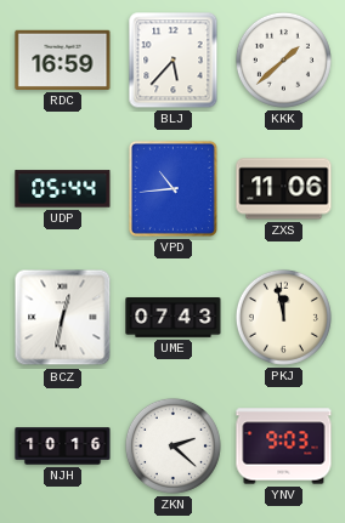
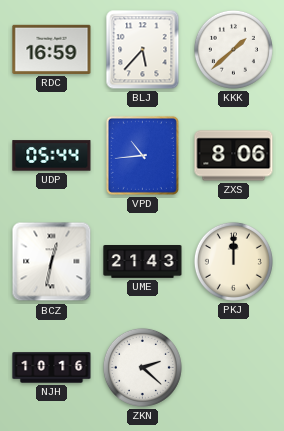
ZXS: 11:06 -> 8:06 (234, 156)
UME: 07:43 -> 21:43 (143, 262)
PKJ: 11:58 -> 12:00 (233, 261)
YNV: 9:03 -> none (284, 447)
